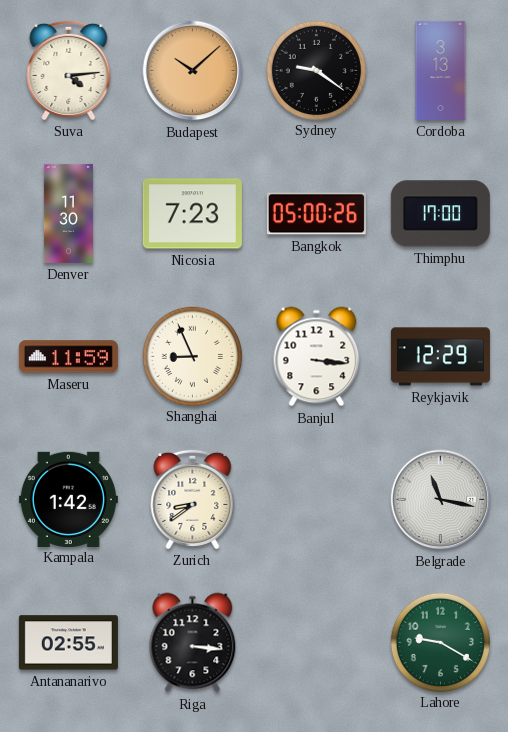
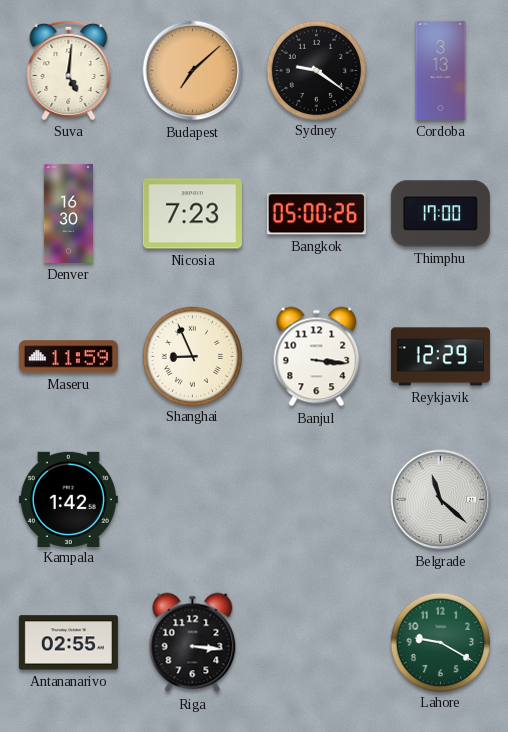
Suva: 4:14 -> 5:01 (69, 70)
Budapest: 10:08 -> 7:08 (193, 71)
Denver: 11:30 -> 16:30 (68, 213)
Zurich: 8:39 -> none (193, 499)
Belgrade: 11:17 -> 11:22 (441, 500)
